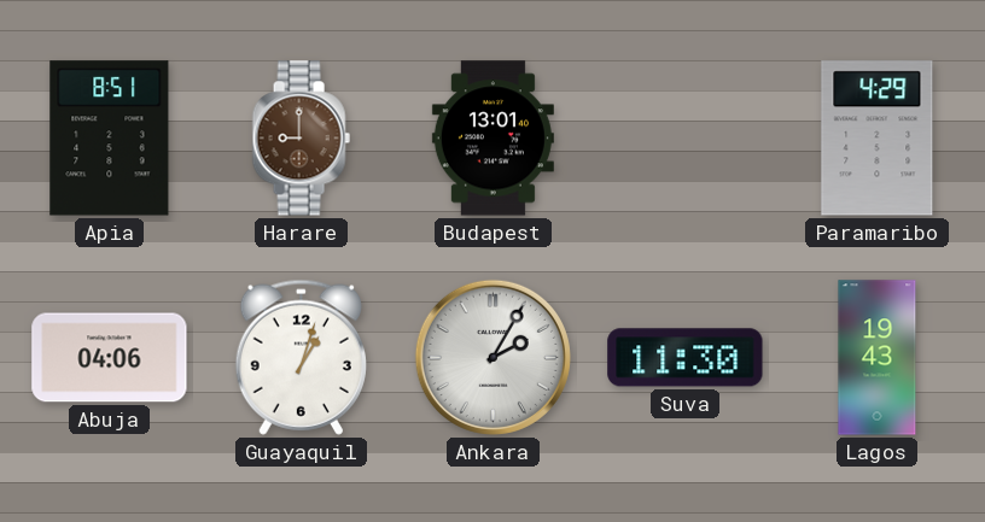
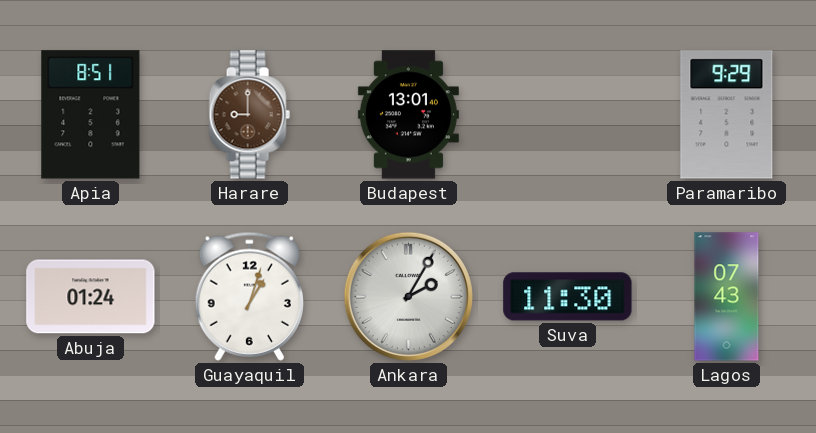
Paramaribo: 4:29 -> 9:29 (727, 115)
Abuja: 04:06 -> 01:24 (91, 297)
Lagos: 19:43 -> 07:43 (727, 297)
